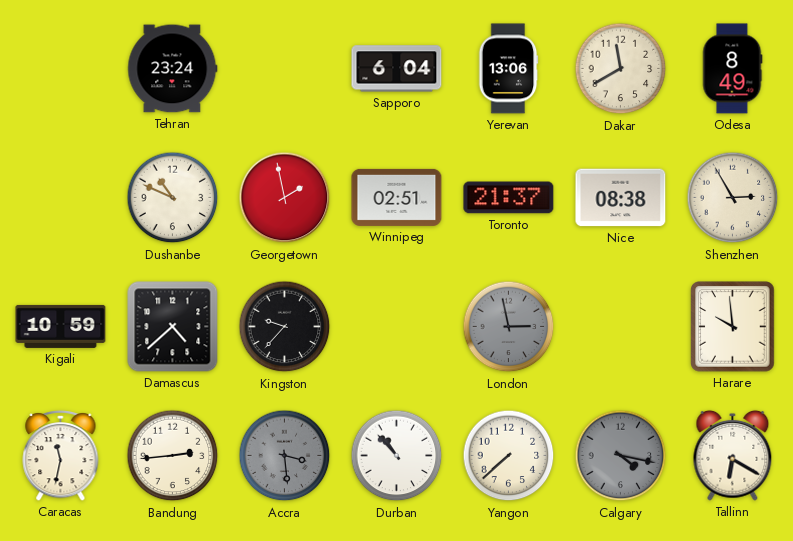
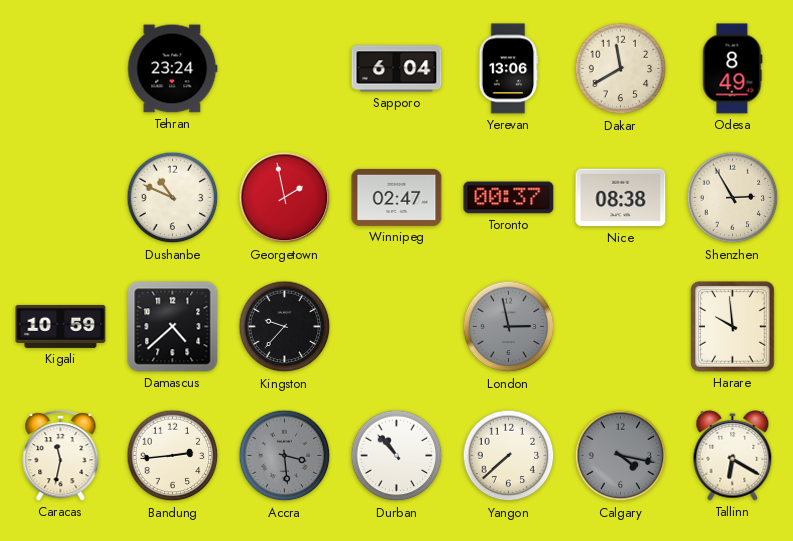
Winnipeg: 02:51 -> 02:47 (397, 197)
Toronto: 21:37 -> 00:37 (509, 198)
